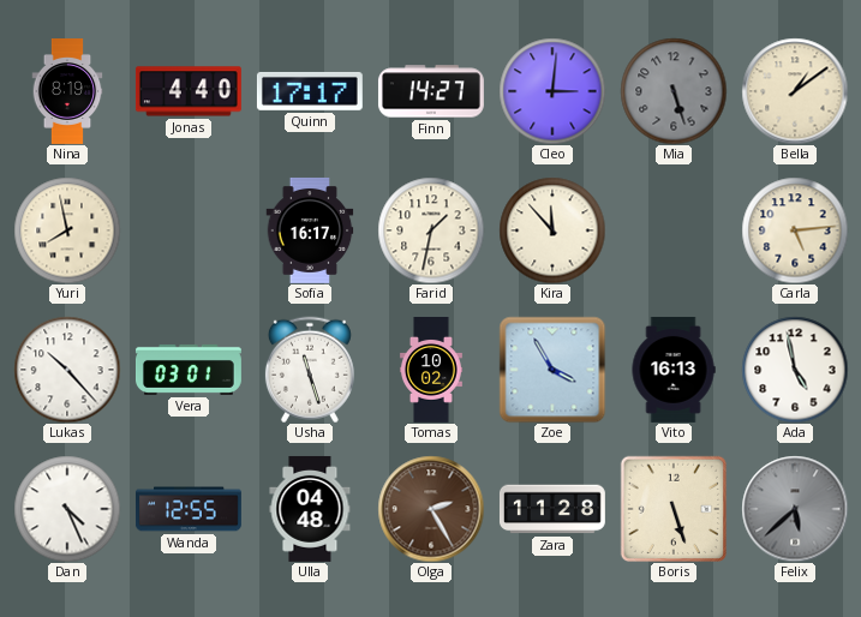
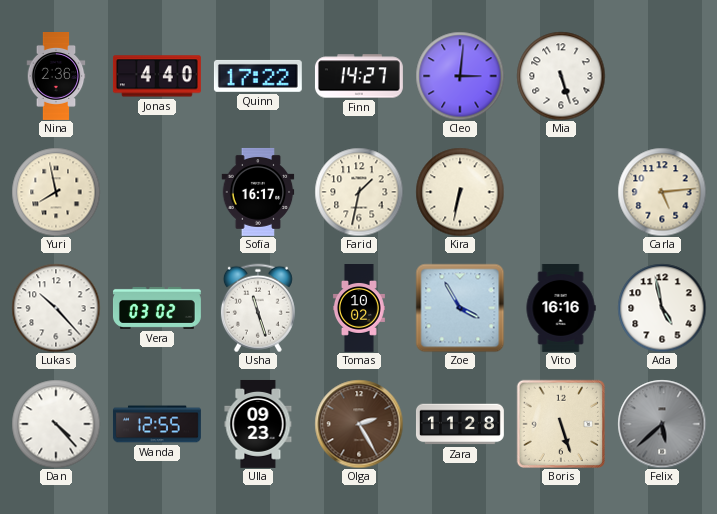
Nina: 8:19 -> 2:36 (56, 77)
Quinn: 17:17 -> 17:22 (258, 76)
Mia dial: grey -> white (561, 76)
Bella: 1:09 -> none (795, 91)
Kira: 11:53 -> 6:32 (460, 192)
Vera: 03:01 -> 03:02 (157, 308)
Vito: 16:13 -> 16:16 (561, 308)
Dan: 4:26 -> 4:23 (56, 424)
Ulla: 04:48 -> 09:23 (258, 424)
